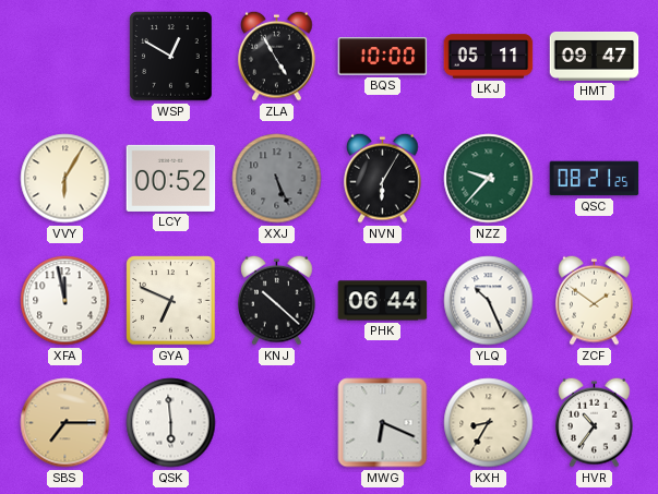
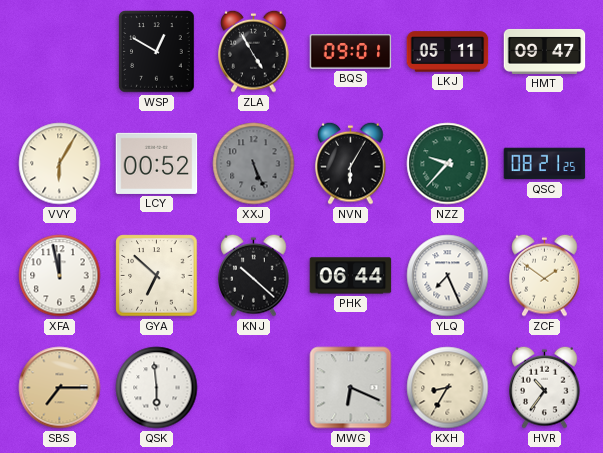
BQS: 10:00 -> 09:01 (351, 52)
GYA: 6:49 -> 6:52 (157, 276)
YLQ: 10:26 -> 7:26 (448, 276)
